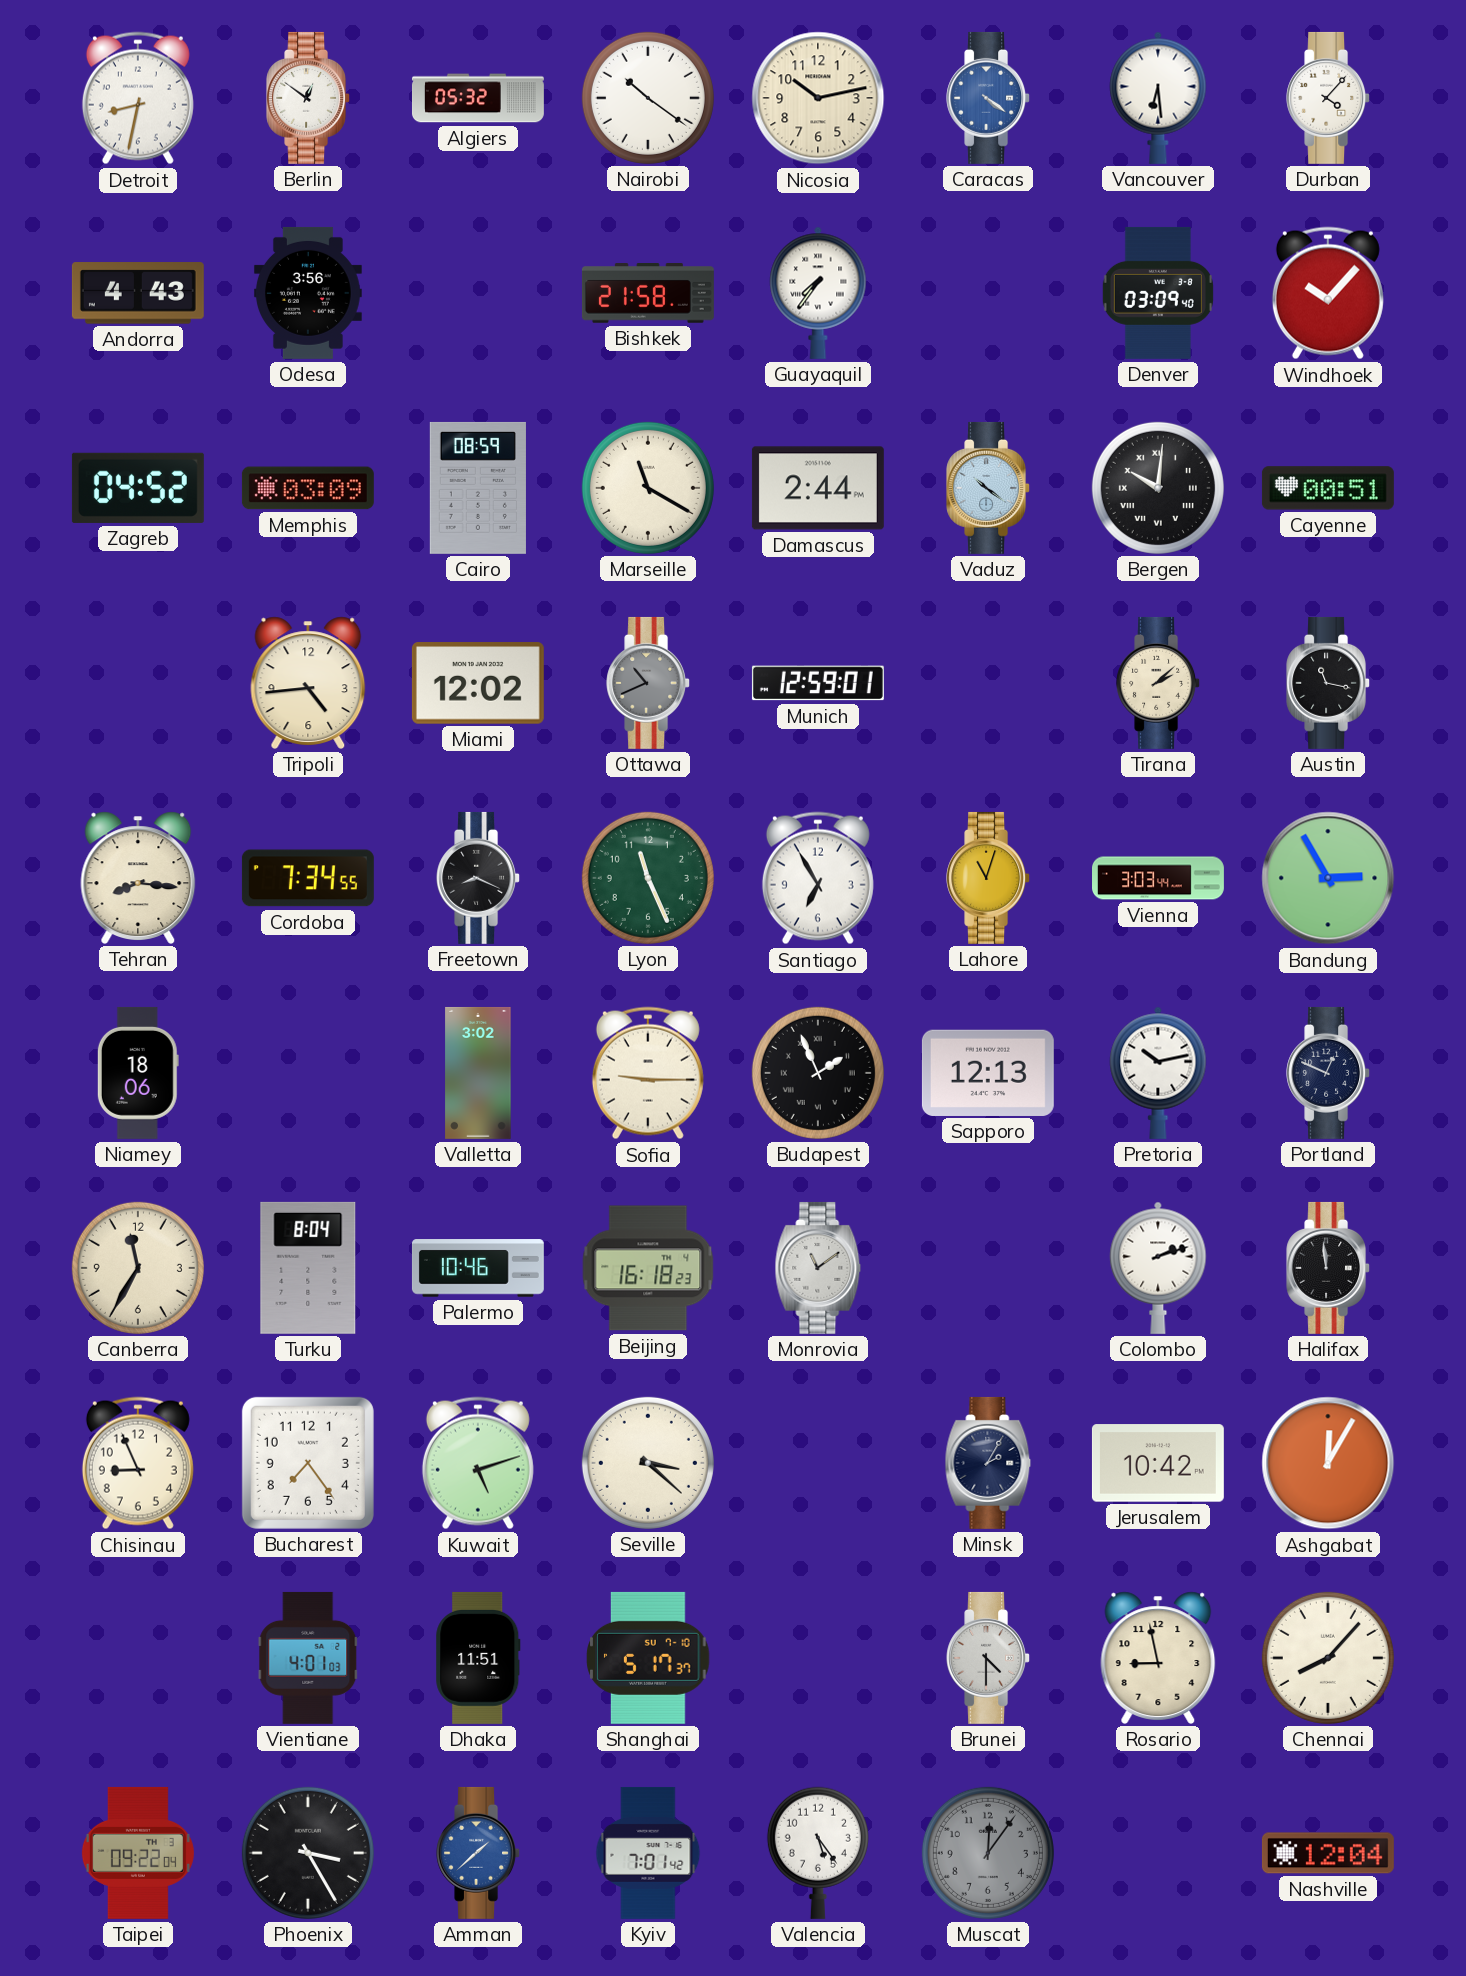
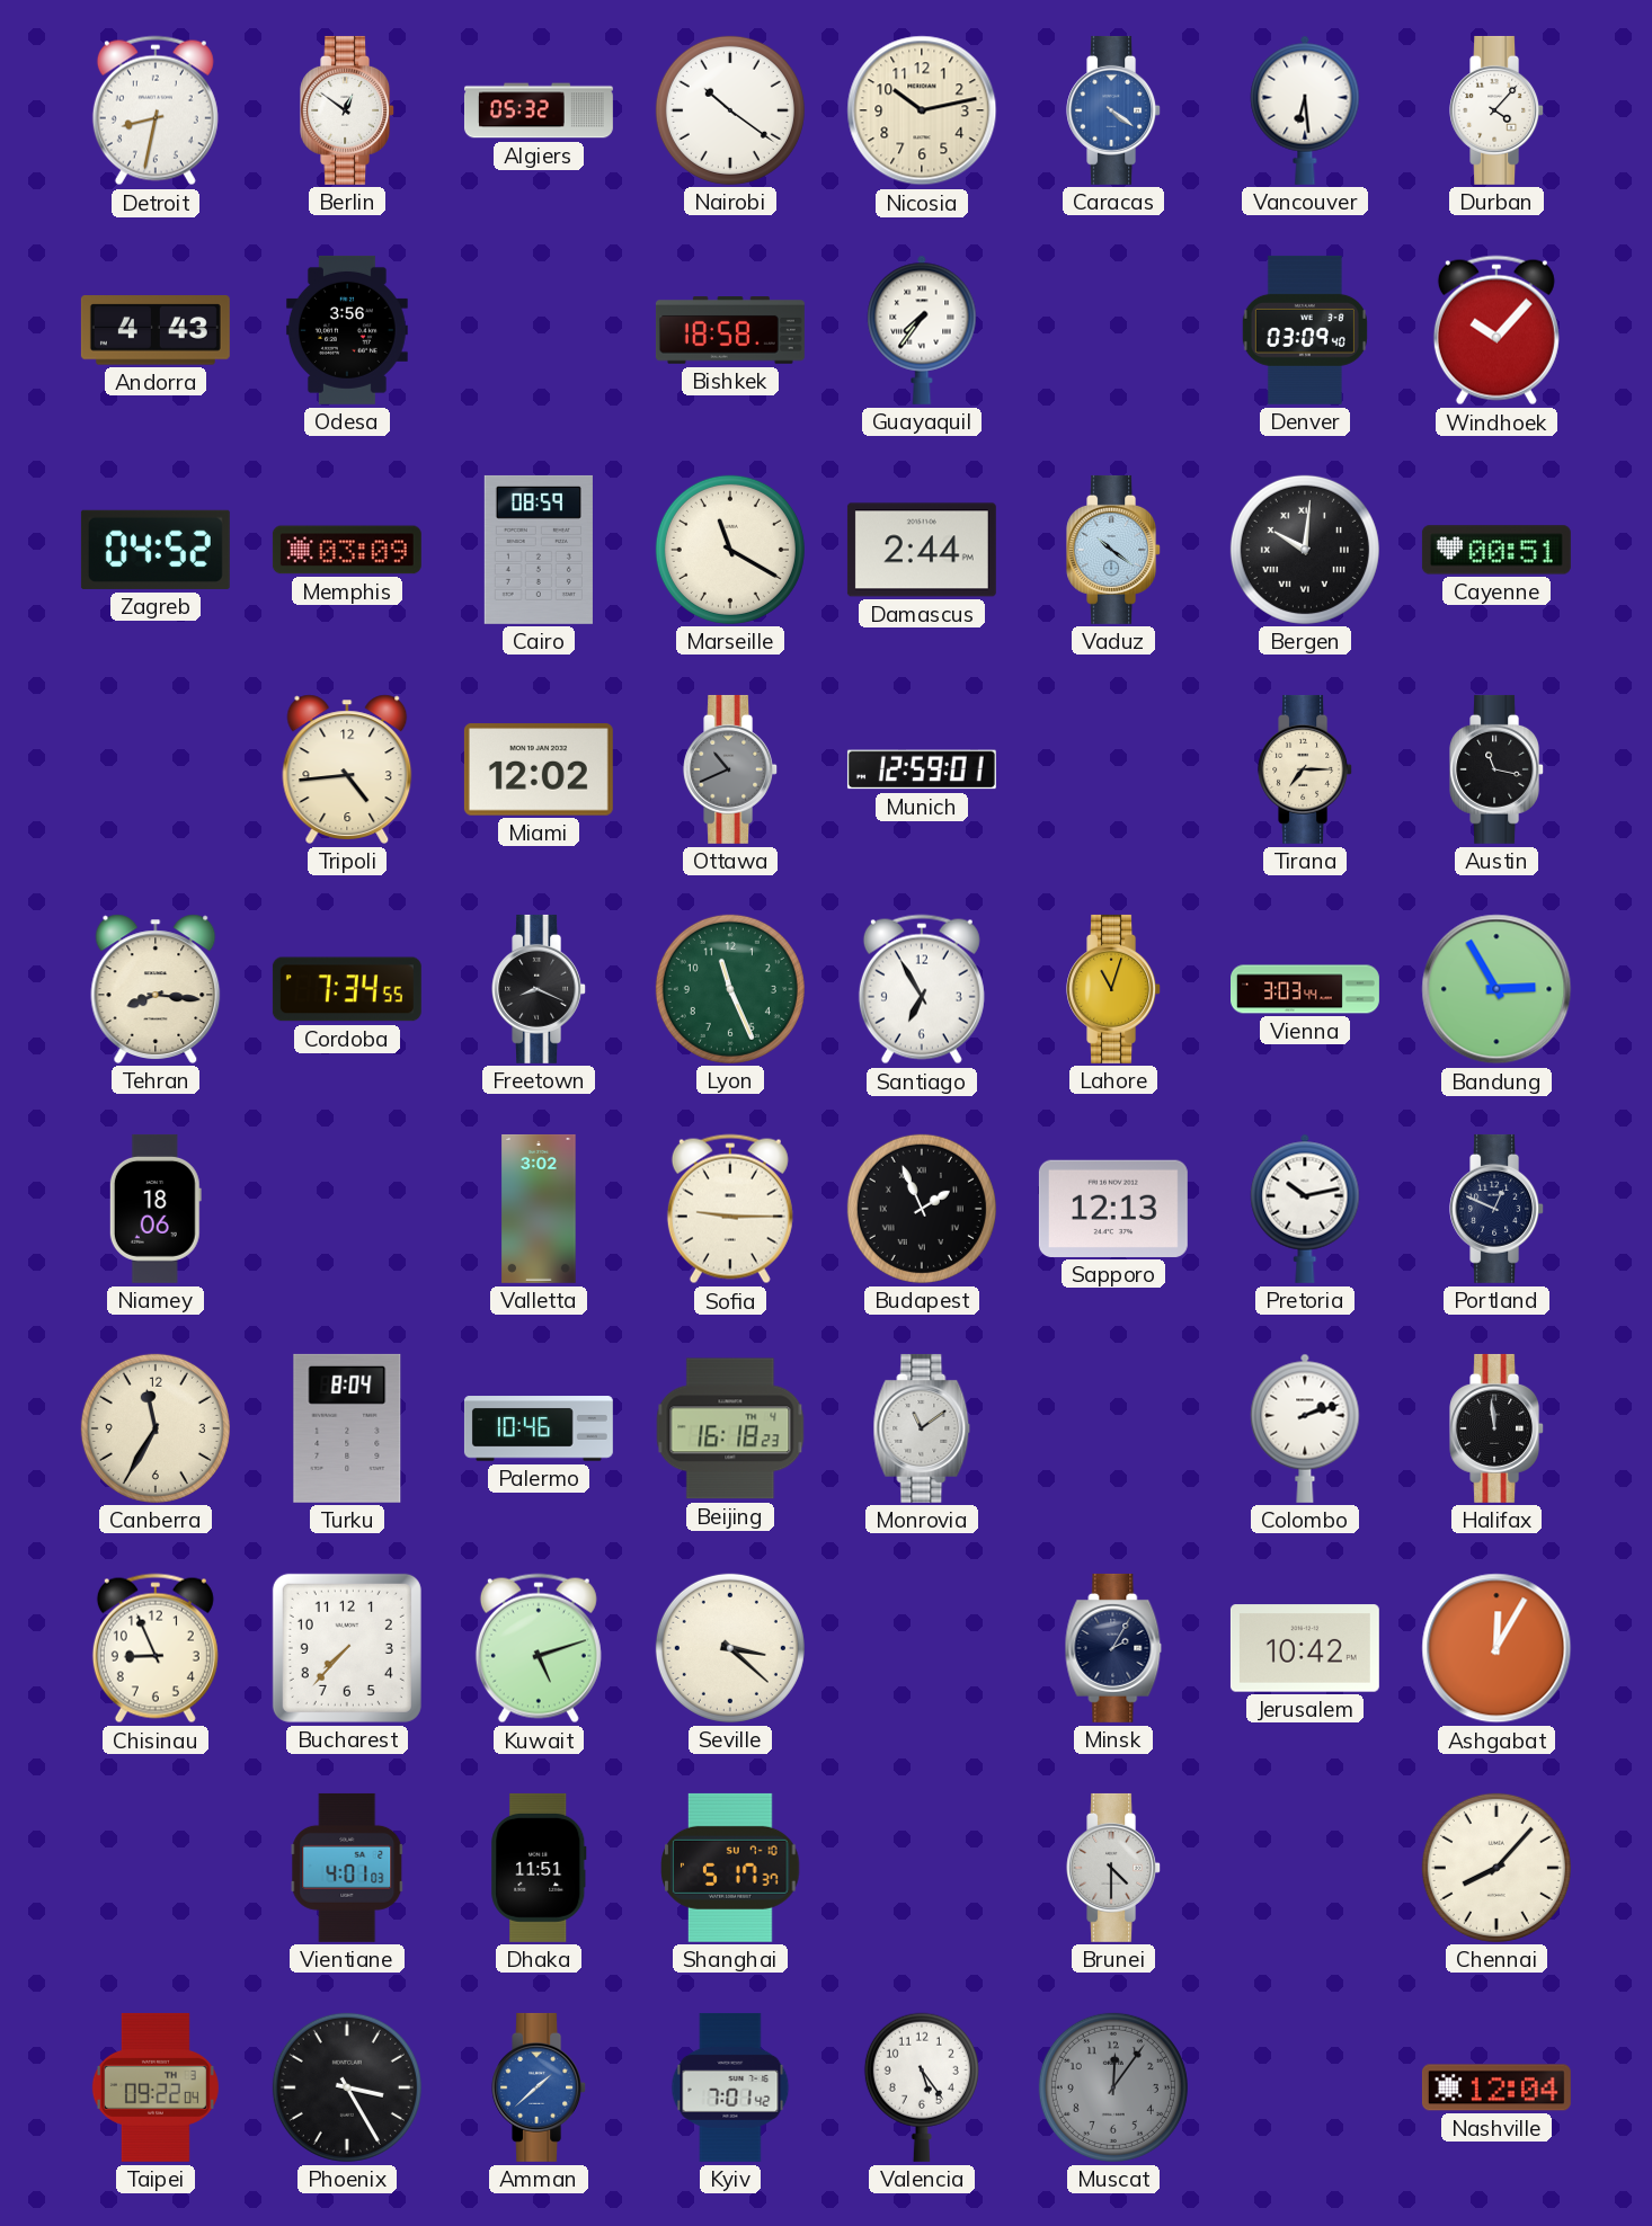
Bishkek: 21:58 -> 18:58 (730, 330)
Tirana: 2:08 -> 7:15 (1306, 769)
Bucharest: 7:24 -> 7:37 (347, 1648)
Rosario: 8:58 -> none (1158, 1658)
